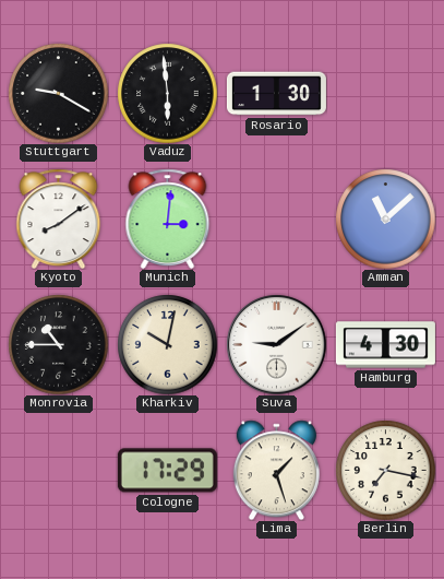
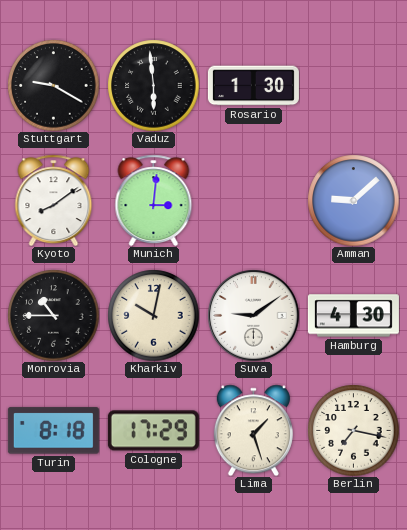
Amman: 11:08 -> 9:08 (353, 200)
Turin: none -> 8:18 (53, 431)
